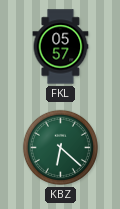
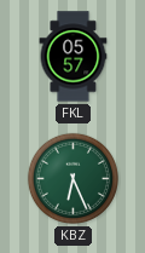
KBZ: 6:22 -> 6:26 (72, 178)
